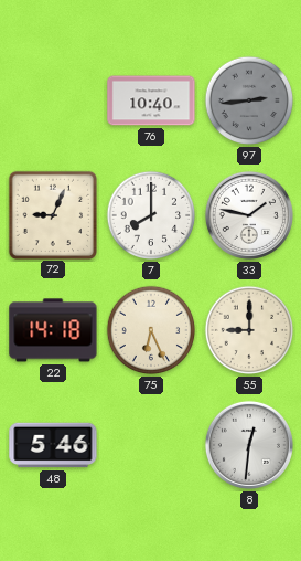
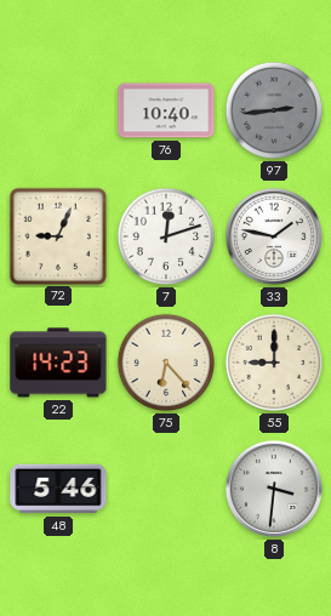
7: 8:00 -> 12:12 (166, 236)
22: 14:18 -> 14:23 (58, 363)
75: 6:26 -> 6:23 (166, 363)
8: 12:31 -> 3:31 (274, 489)
